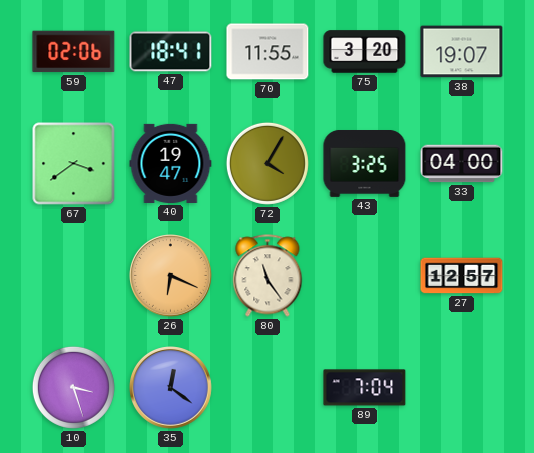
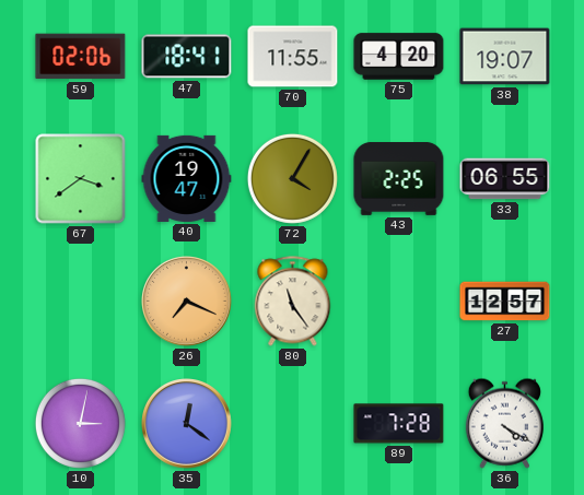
75: 3:20 -> 4:20 (399, 57)
43: 3:25 -> 2:25 (399, 179)
33: 04:00 -> 06:55 (505, 179)
26: 6:19 -> 7:19 (187, 302)
10: 3:27 -> 3:02 (80, 423)
89: 7:04 -> 7:28 (399, 424)
36: none -> 4:20 (504, 423)
